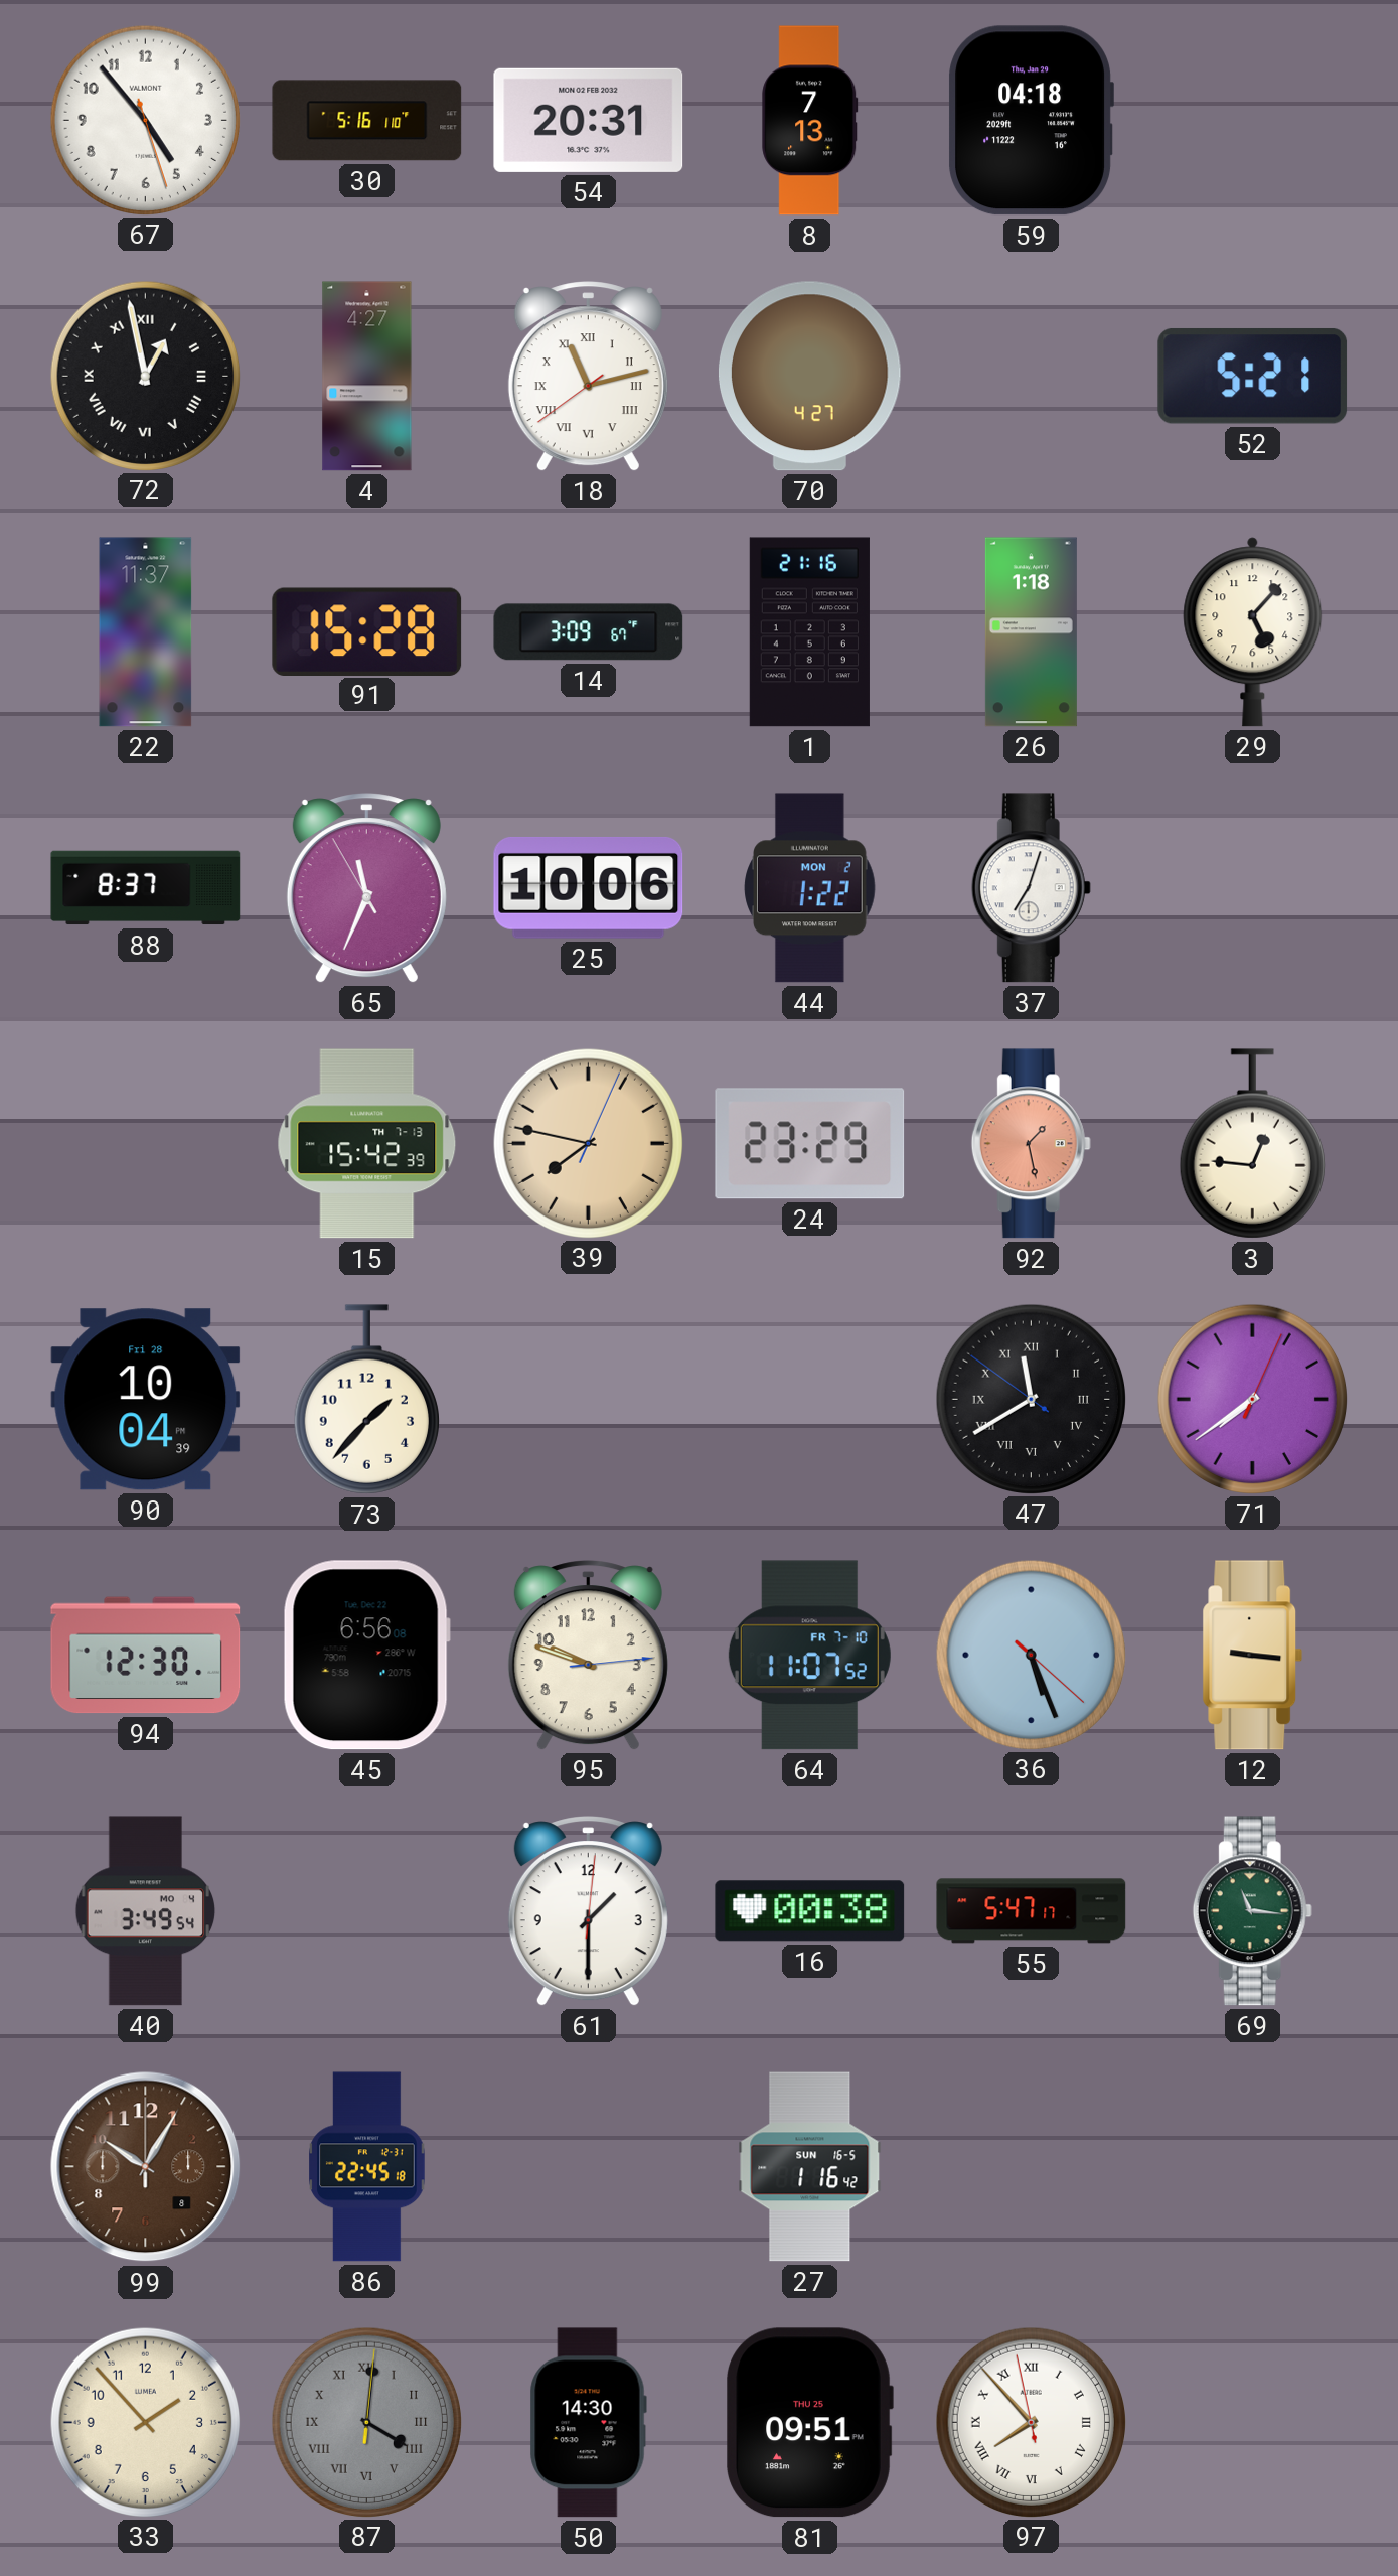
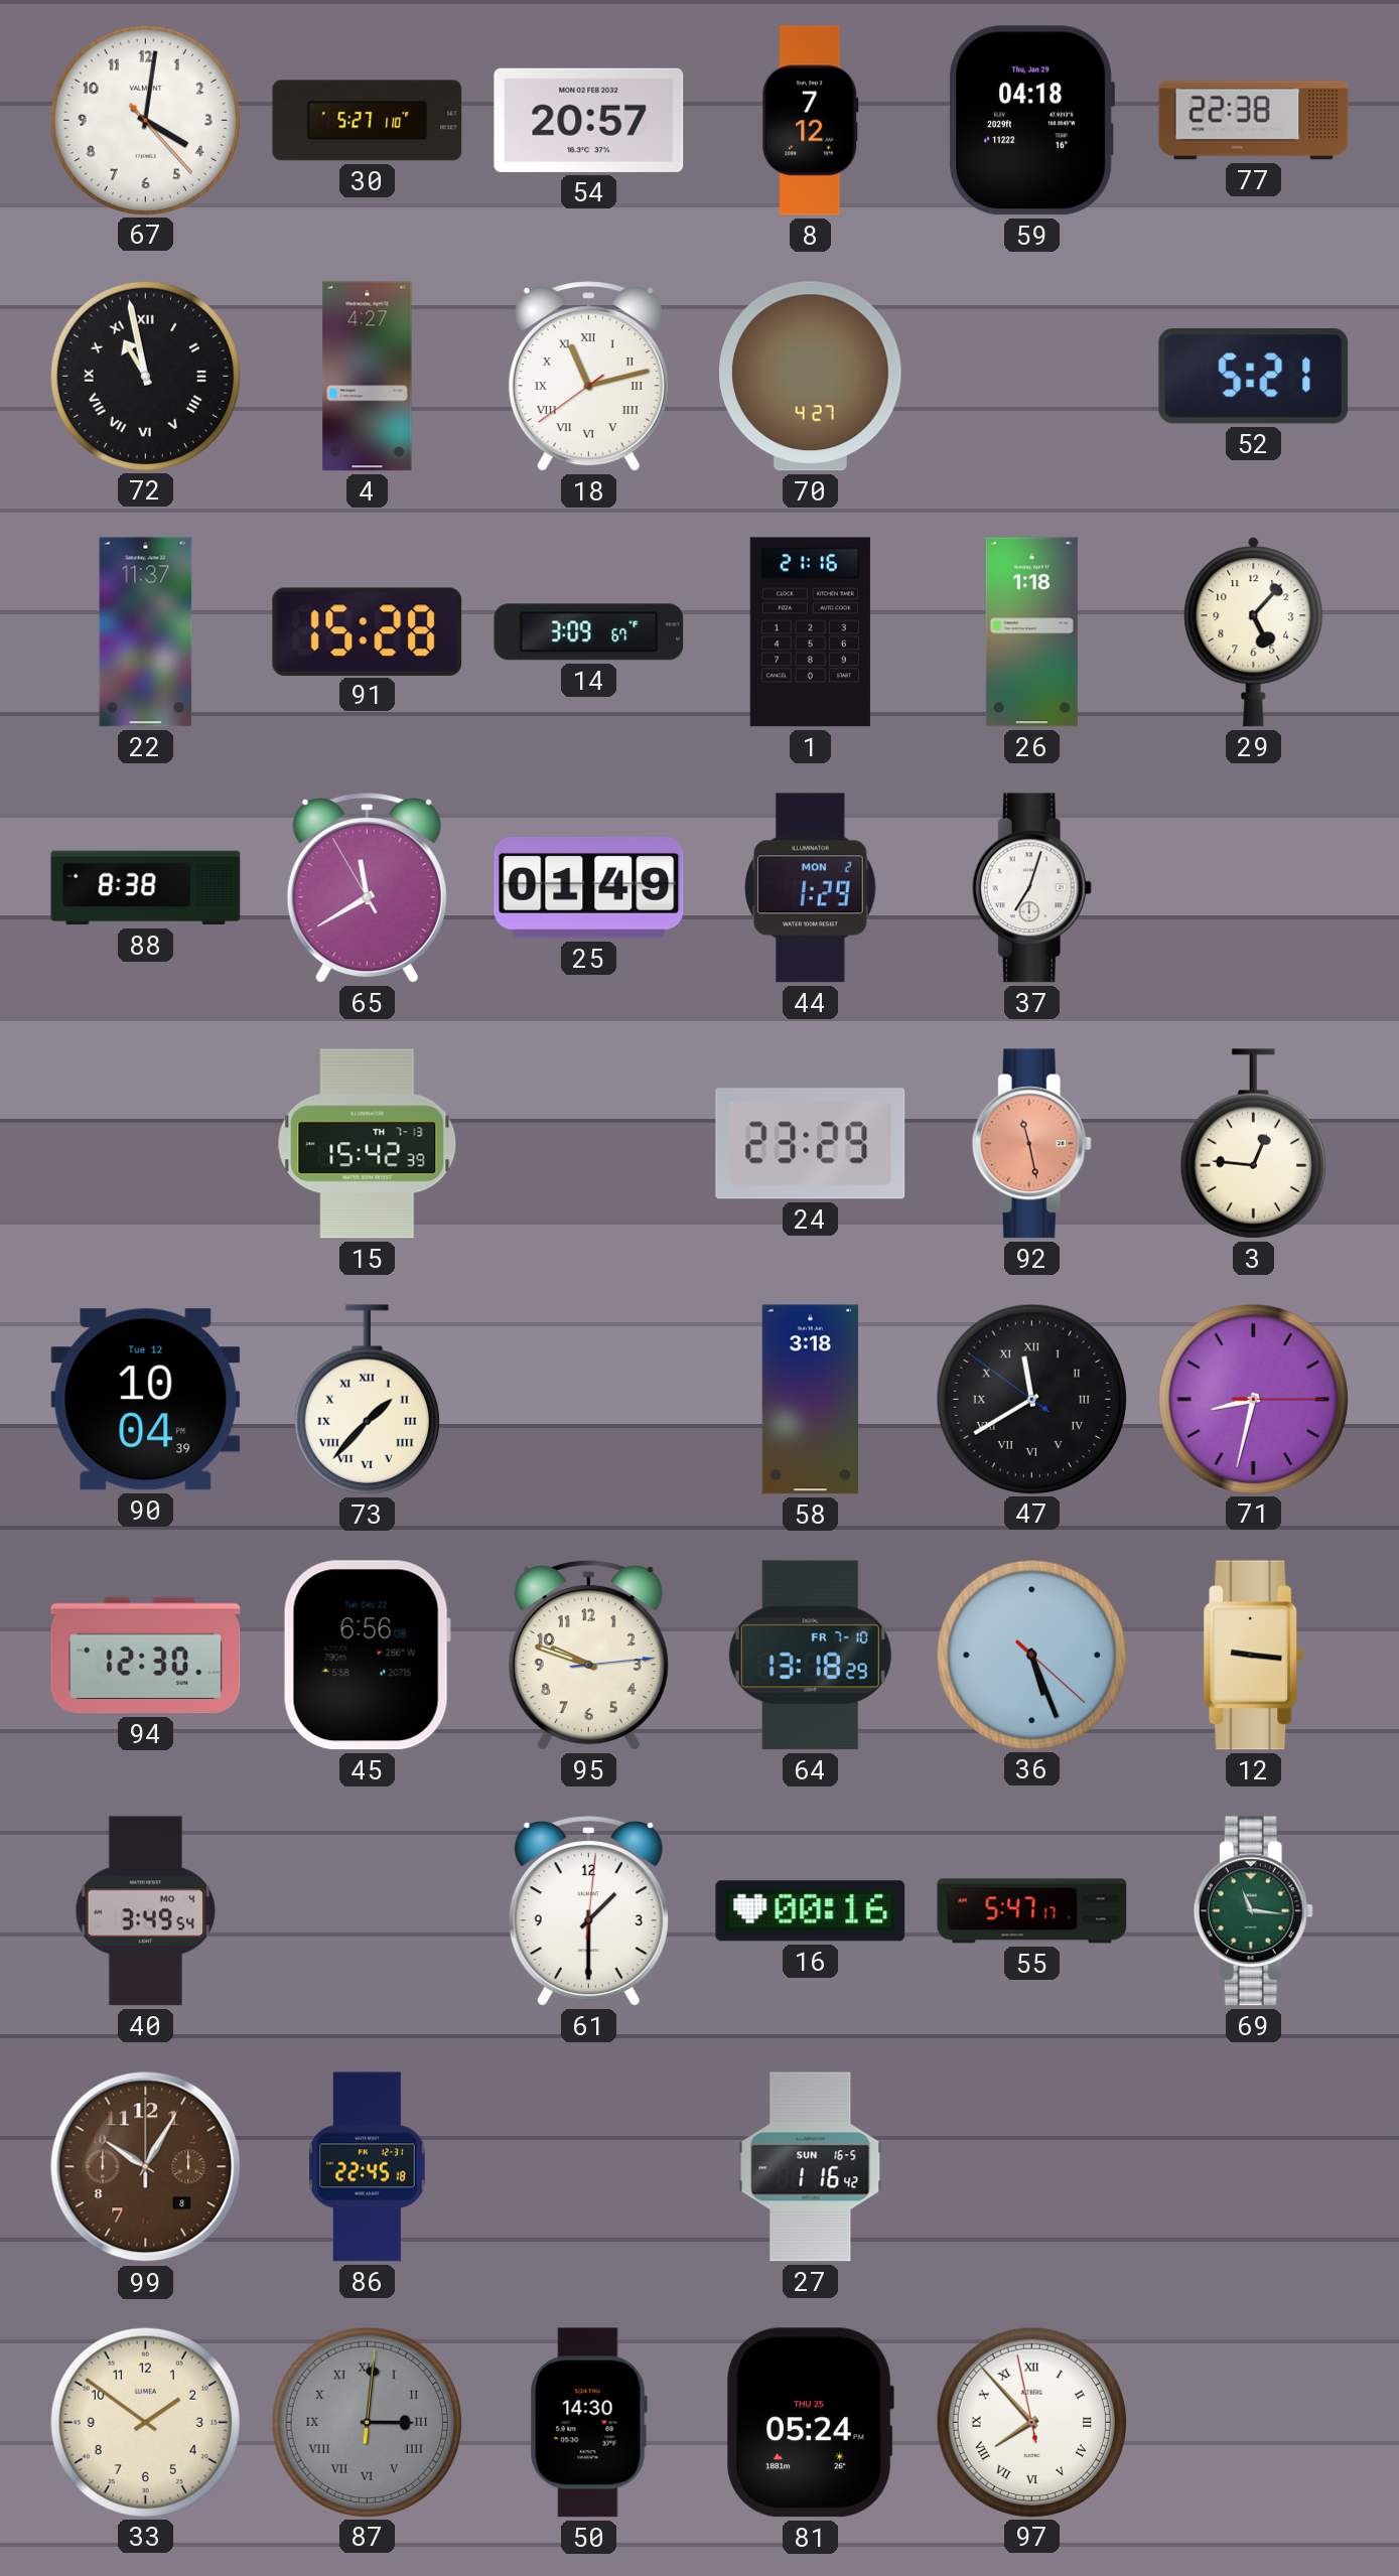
67: 4:53 -> 4:01 (145, 120)
30: 5:16 -> 5:27 (368, 121)
54: 20:31 -> 20:57 (589, 120)
8: 7:13 -> 7:12 (811, 121)
77: none -> 22:38 (1254, 121)
72: 12:58 -> 10:58 (145, 376)
88: 8:37 -> 8:38 (146, 888)
65: 11:33 -> 11:39 (367, 888)
25: 10:06 -> 01:49 (589, 887)
44: 1:22 -> 1:29 (811, 888)
39: 7:47 -> none (588, 1143)
92: 1:28 -> 11:28 (1031, 1144)
90 date: Fri 28 -> Tue 12 (146, 1400)
73 numerals: Arabic -> Roman (367, 1400)
58: none -> 3:18 (810, 1400)
71: 7:39 -> 8:32 (1253, 1399)
64: 11:07 -> 13:18 (810, 1656)
16: 00:38 -> 00:16 (811, 1911)
33: 1:53 -> 1:51 (145, 2422)
87: 4:01 -> 3:01 (367, 2422)
81: 09:51 -> 05:24 (810, 2423)
